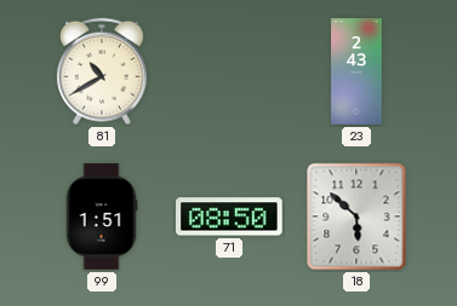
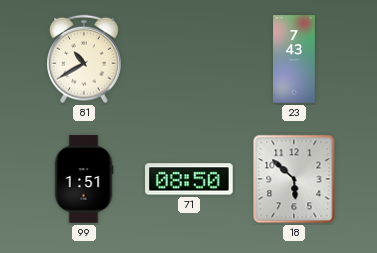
23: 2:43 -> 7:43 (294, 59)
